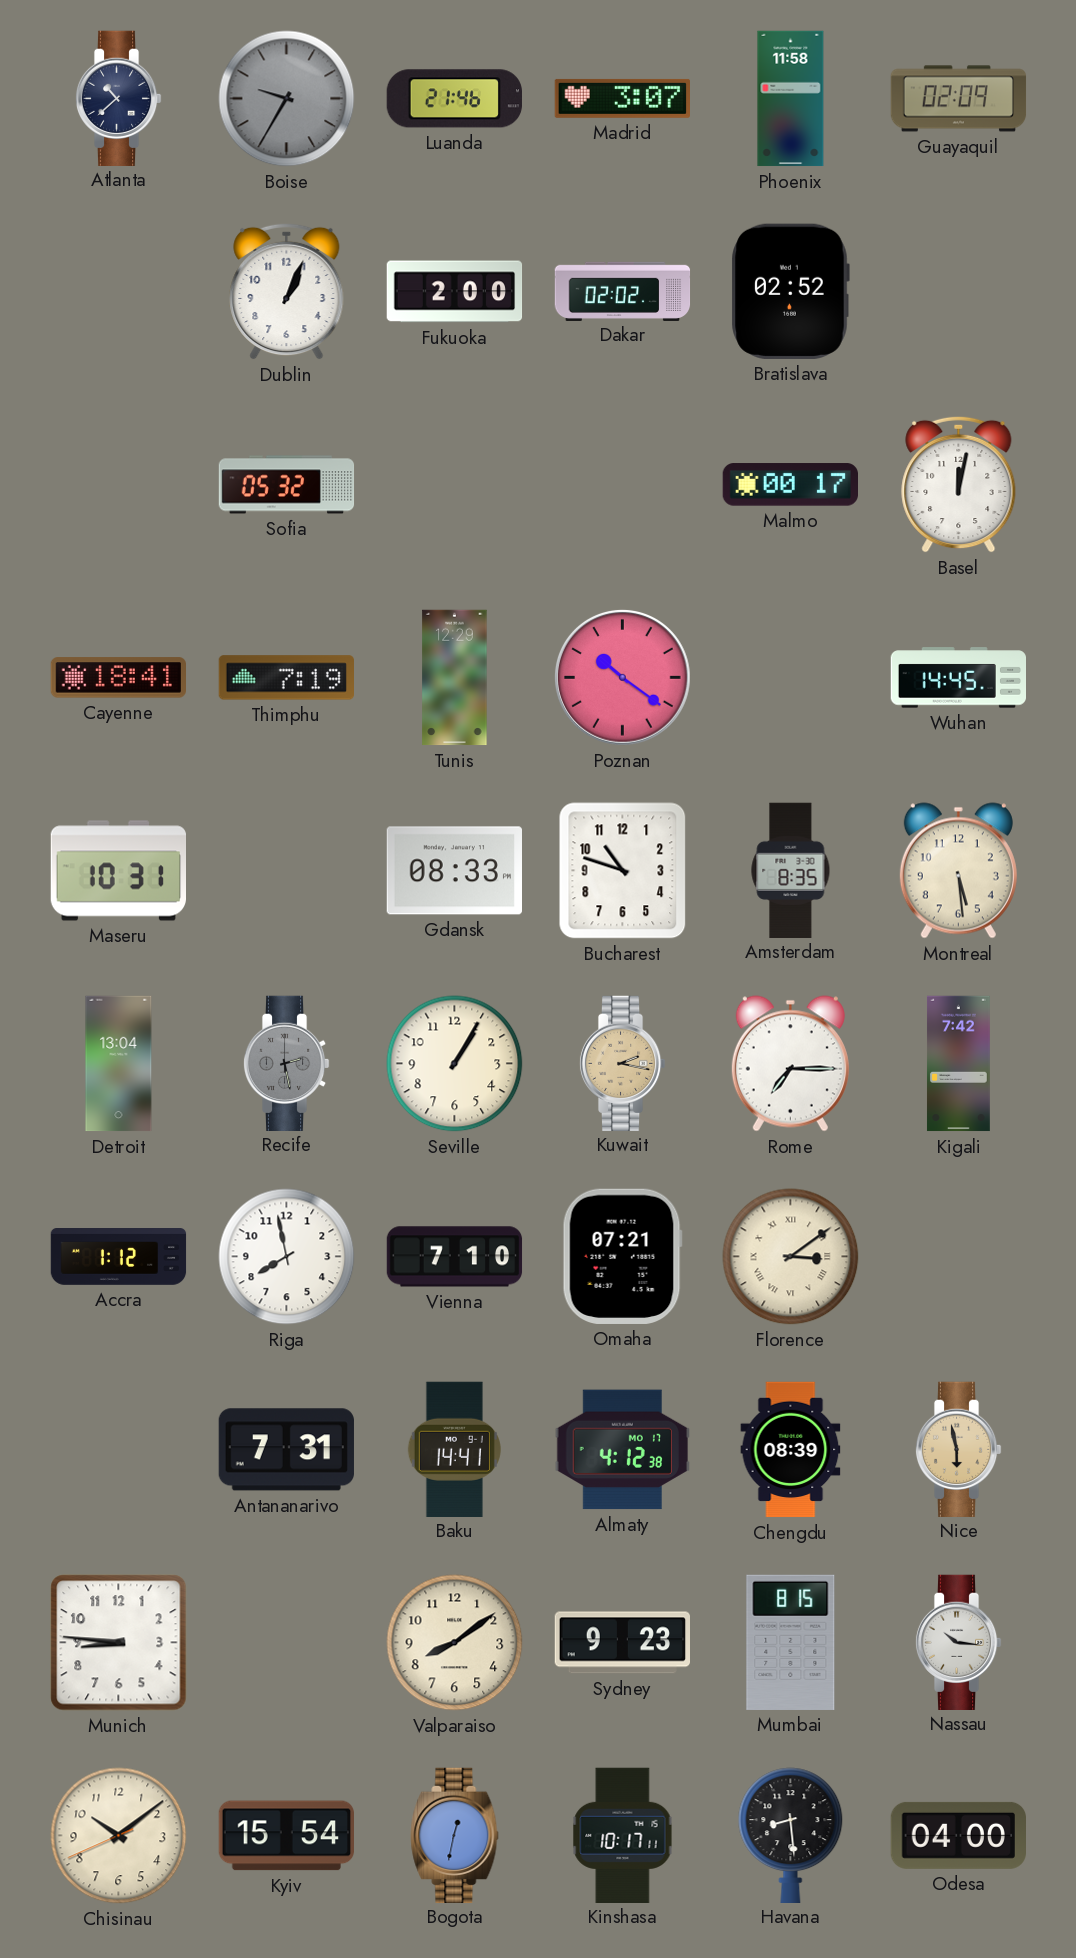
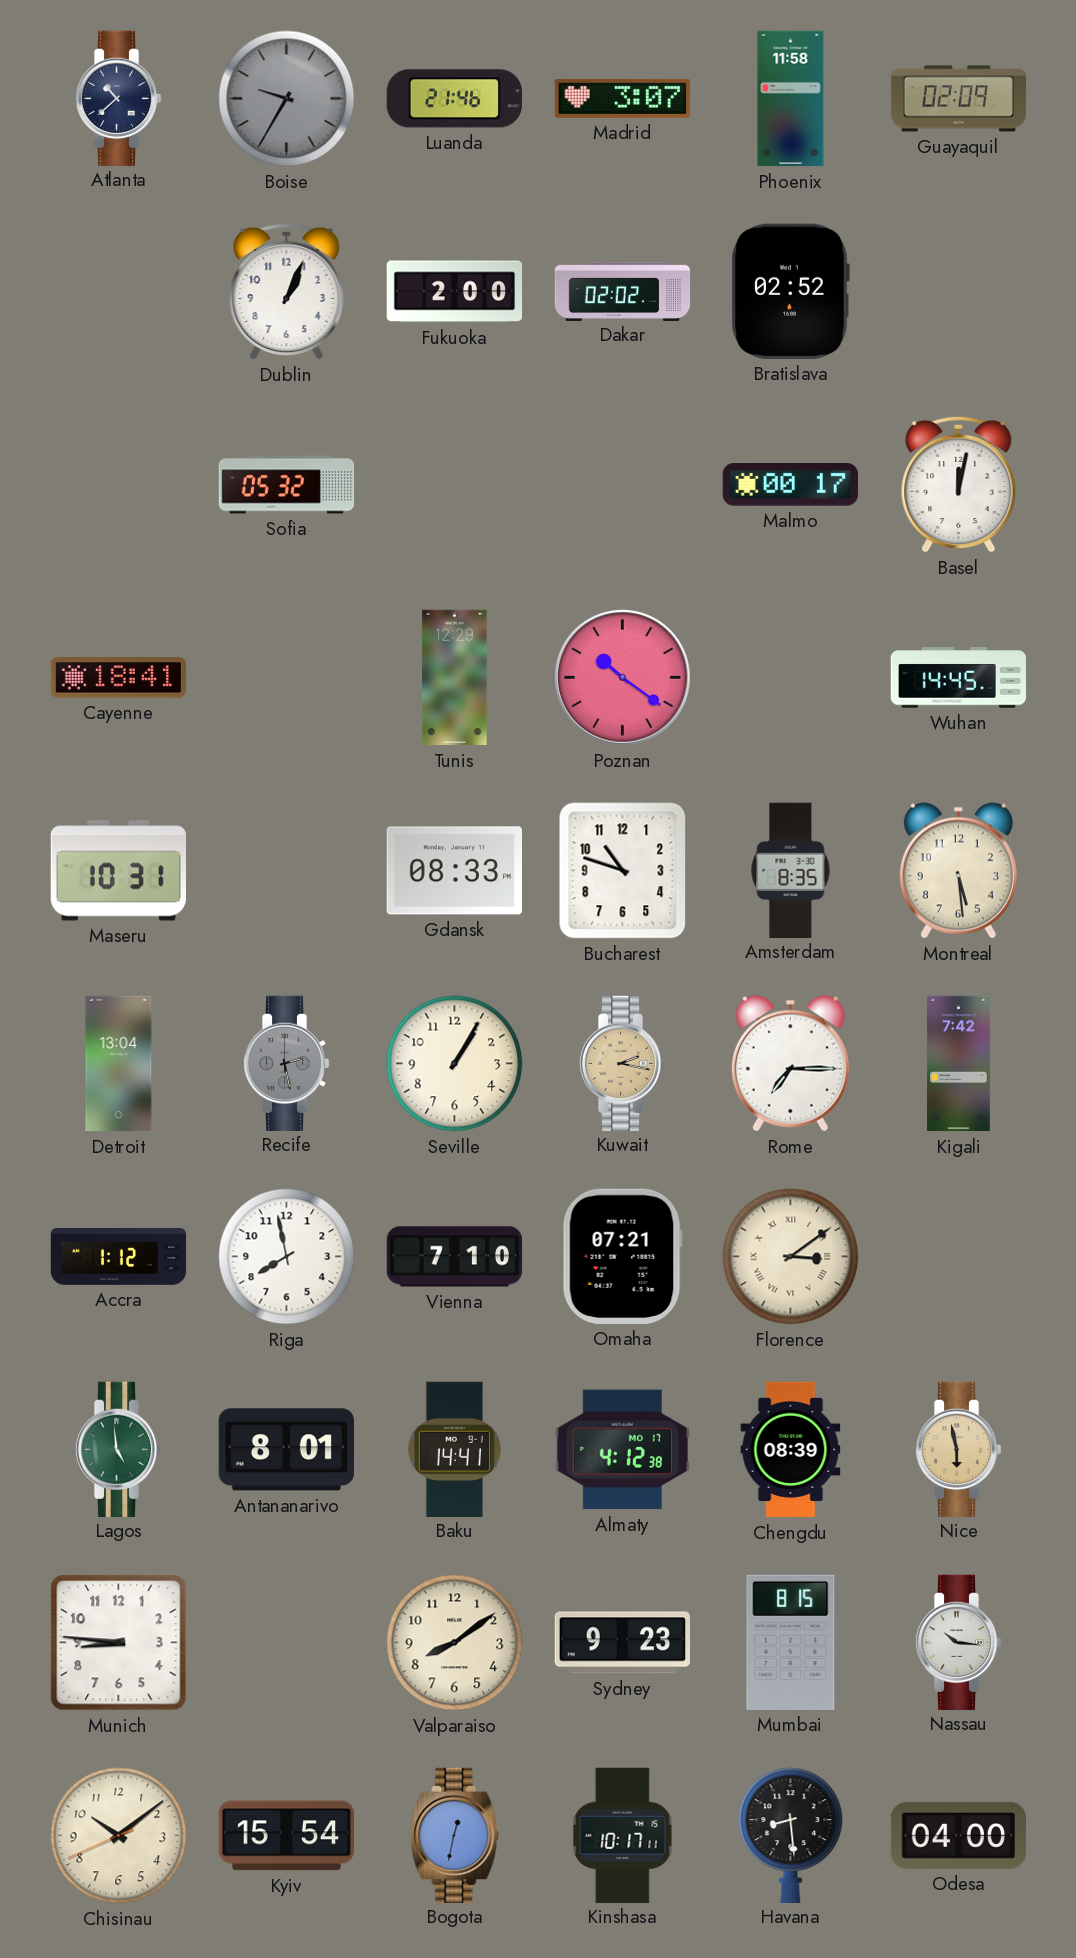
Thimphu: 7:19 -> none (286, 678)
Lagos: none -> 4:59 (118, 1449)
Antananarivo: 7:31 -> 8:01 (286, 1450)
